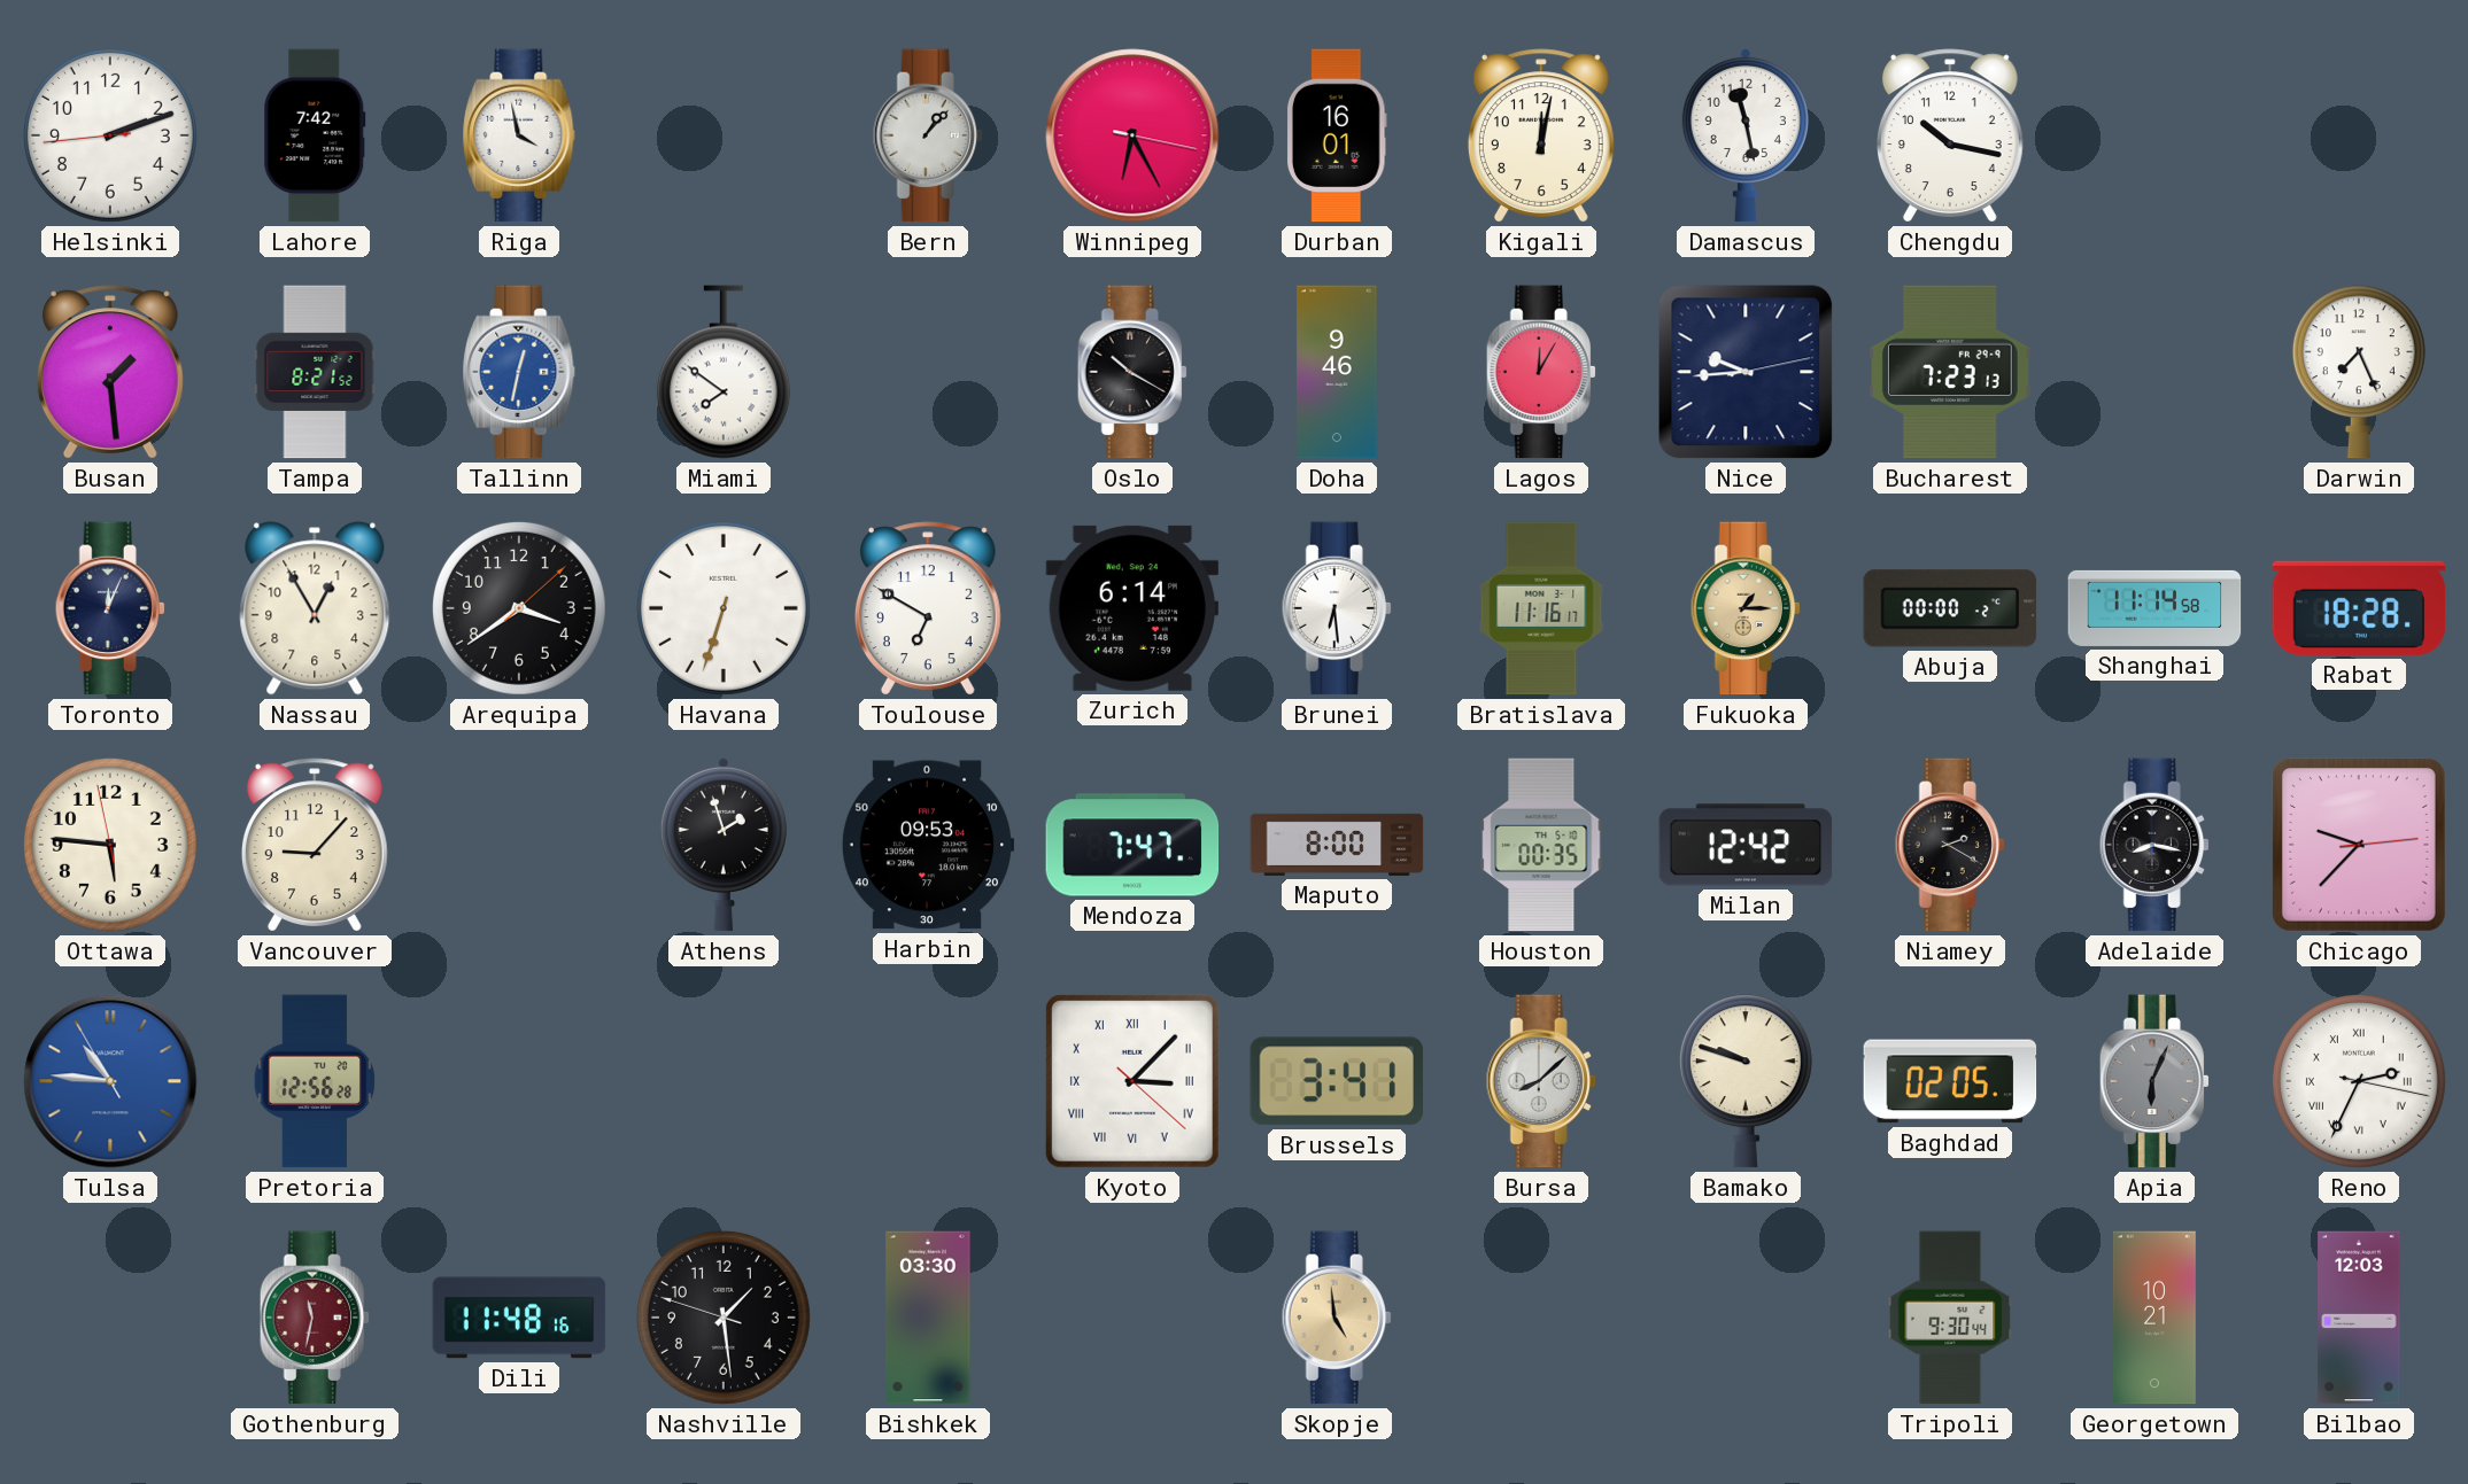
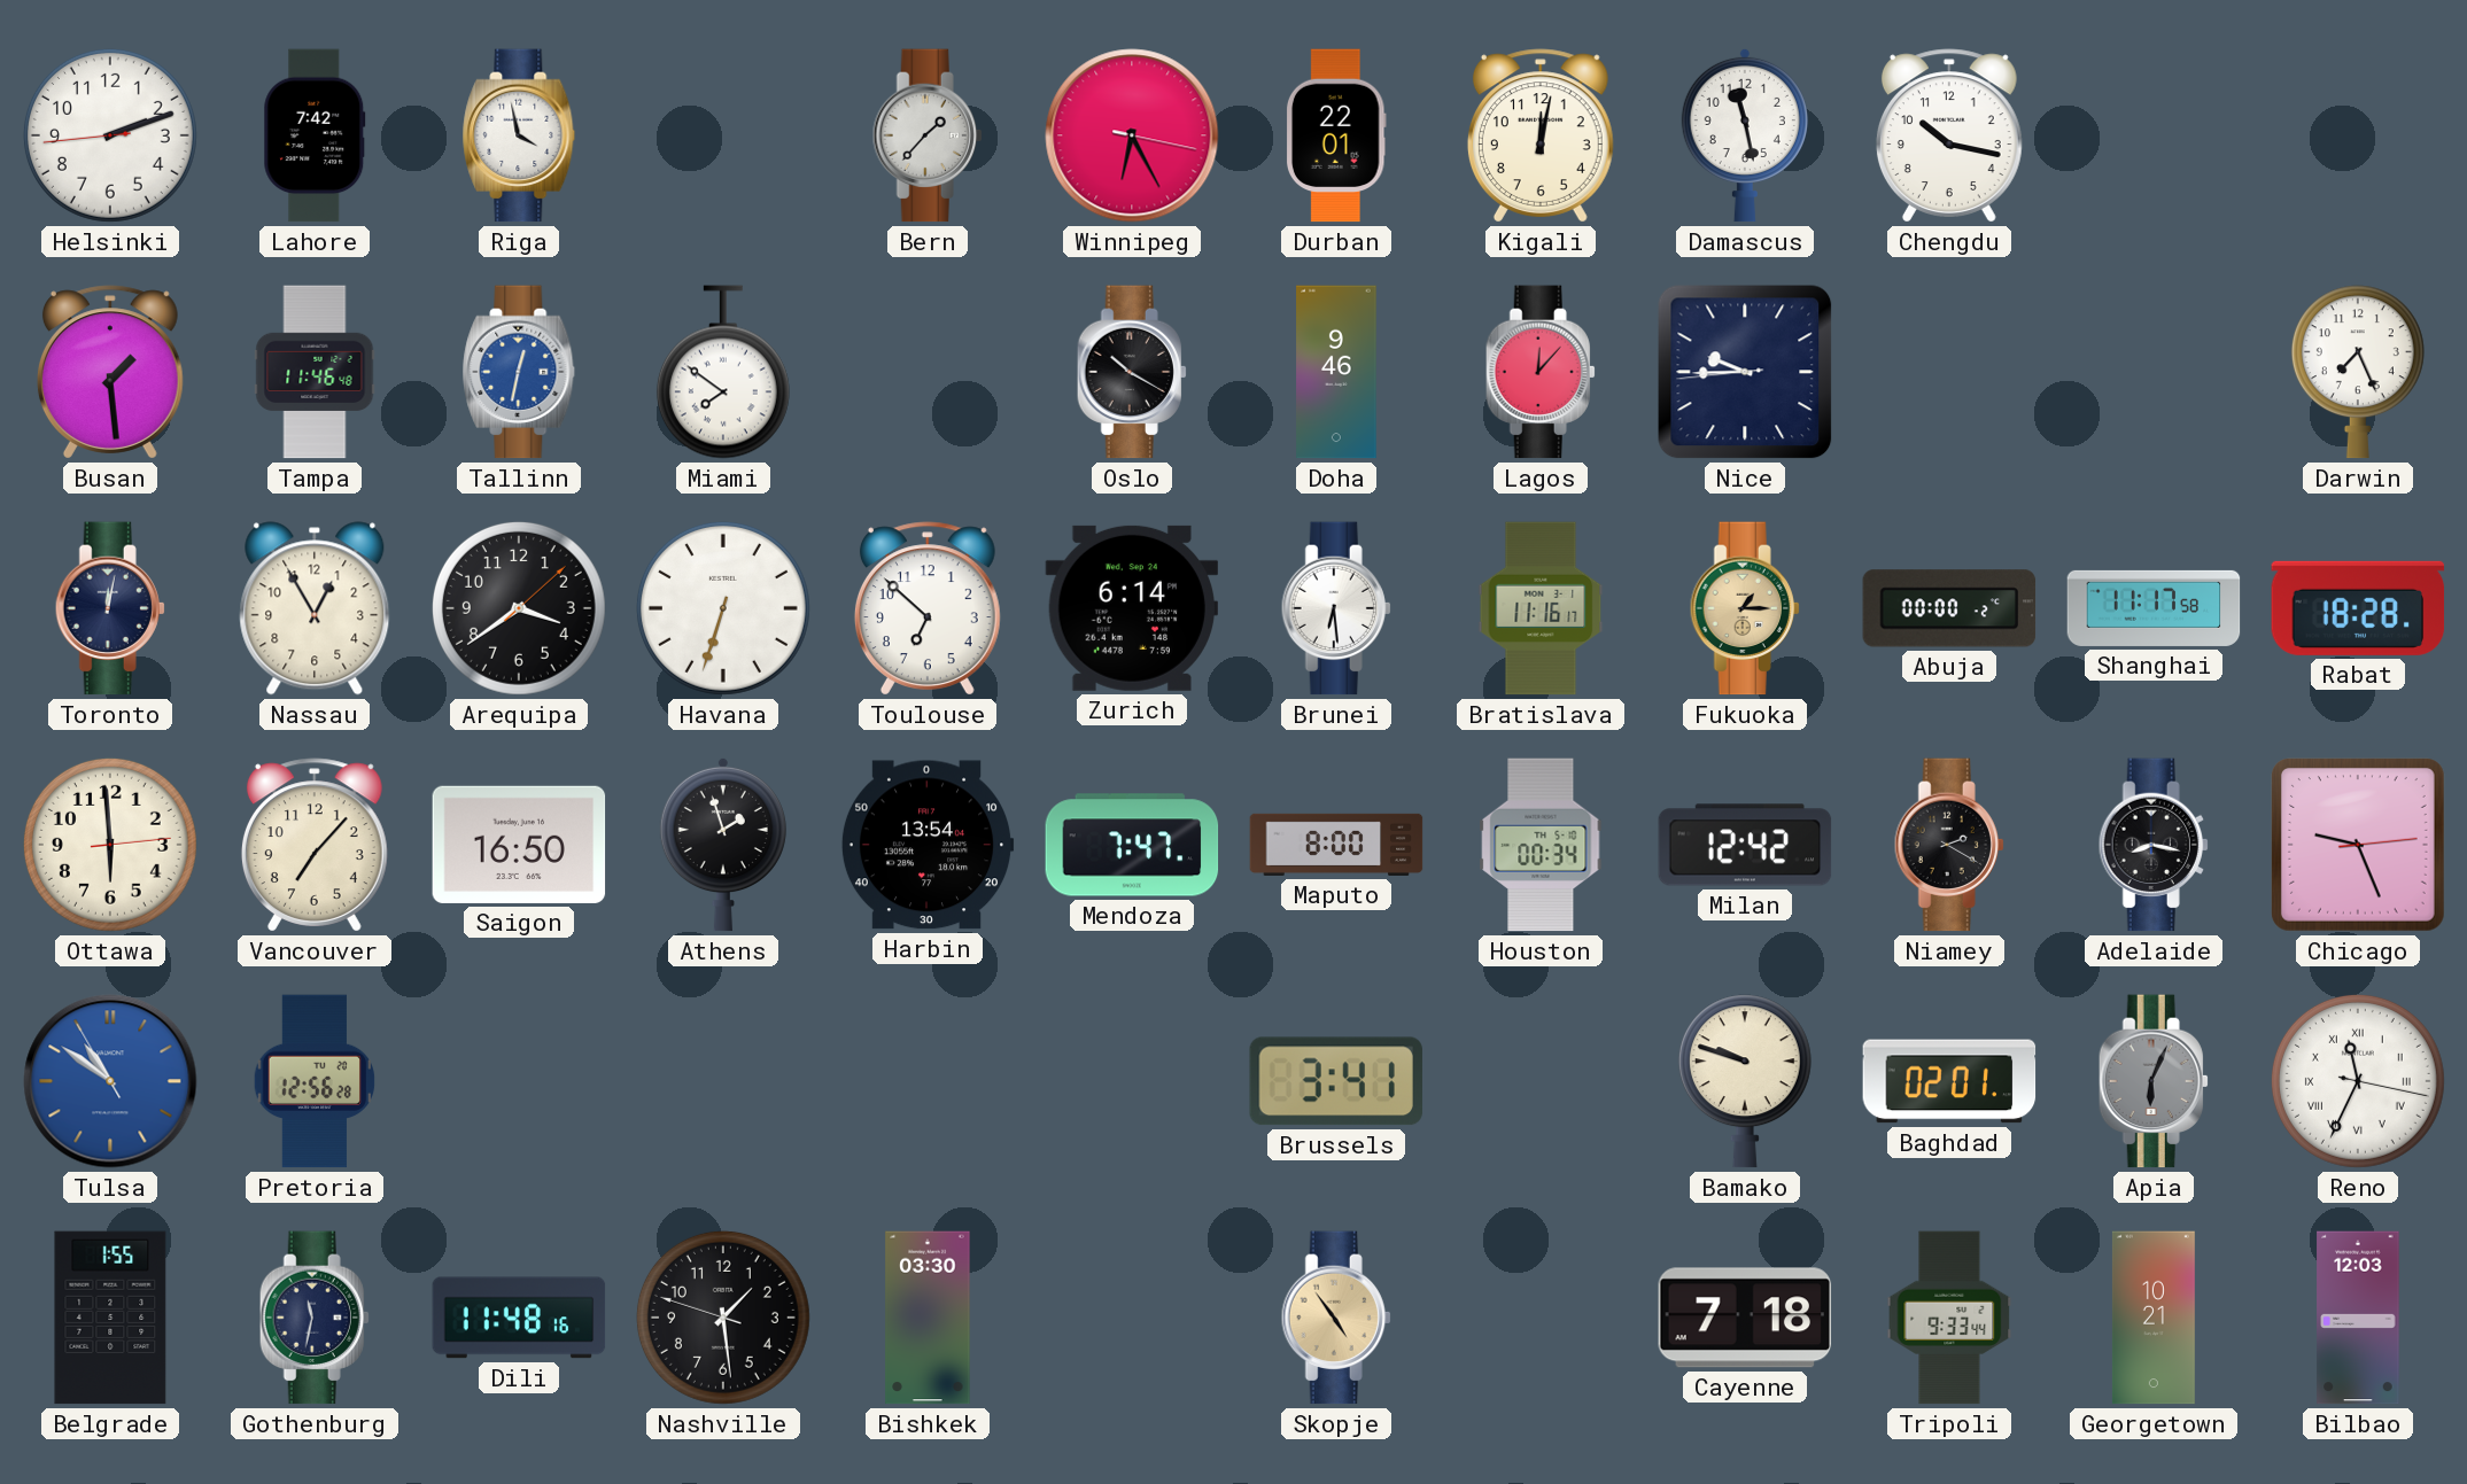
Bern: 1:07 -> 1:37 (928, 135)
Durban: 16:01 -> 22:01 (1336, 135)
Tampa: 8:21 -> 11:46 (315, 372)
Lagos: 12:05 -> 12:07 (1541, 372)
Nice: 9:44:13 -> 9:44:44 (1745, 372)
Bucharest: 7:23 -> none (1951, 372)
Toronto: 12:04 -> 12:02 (110, 608)
Toulouse: 6:50 -> 6:52 (928, 608)
Shanghai: 11:14 -> 11:17 (2154, 608)
Ottawa: 5:45 -> 5:59 (110, 845)
Vancouver: 9:07 -> 7:07 (315, 845)
Saigon: none -> 16:50 (519, 845)
Harbin: 09:53 -> 13:54 (928, 845)
Houston: 00:35 -> 00:34 (1541, 845)
Chicago: 9:37 -> 9:26 (2358, 845)
Tulsa: 10:45 -> 10:50 (110, 1081)
Kyoto: 3:07 -> none (1132, 1081)
Bursa: 8:08 -> none (1541, 1081)
Baghdad: 02:05 -> 02:01 (1949, 1081)
Reno: 2:34 -> 11:34 (2358, 1081)
Belgrade: none -> 1:55 (110, 1318)
Gothenburg dial: burgundy -> navy (315, 1318)
Skopje: 4:59 -> 4:54 (1336, 1318)
Cayenne: none -> 7:18 (1745, 1318)
Tripoli: 9:30 -> 9:33 (1949, 1318)
